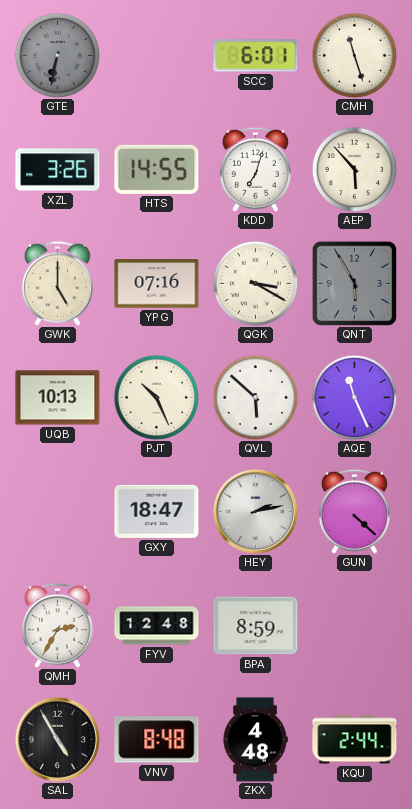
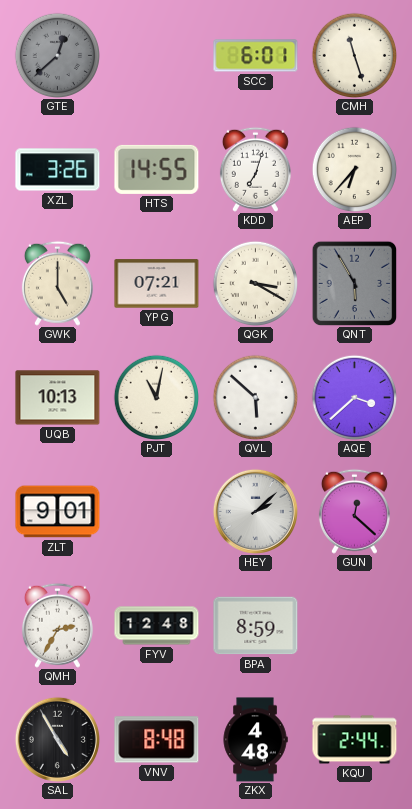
GTE: 6:32 -> 12:38 (57, 55)
AEP: 5:53 -> 6:37 (354, 169)
YPG: 07:16 -> 07:21 (157, 284)
PJT: 10:26 -> 11:02 (156, 397)
AQE: 11:26 -> 3:38 (354, 397)
ZLT: none -> 9:01 (58, 512)
GXY: 18:47 -> none (157, 511)
HEY: 2:13 -> 2:08 (255, 511)
GUN: 4:22 -> 12:22 (354, 511)
